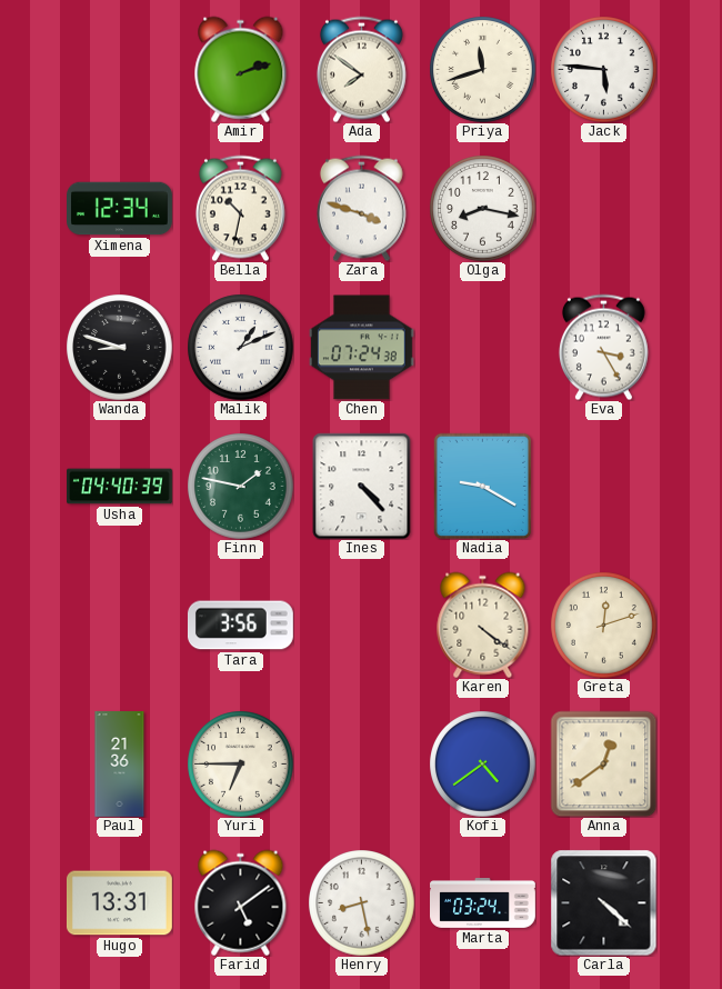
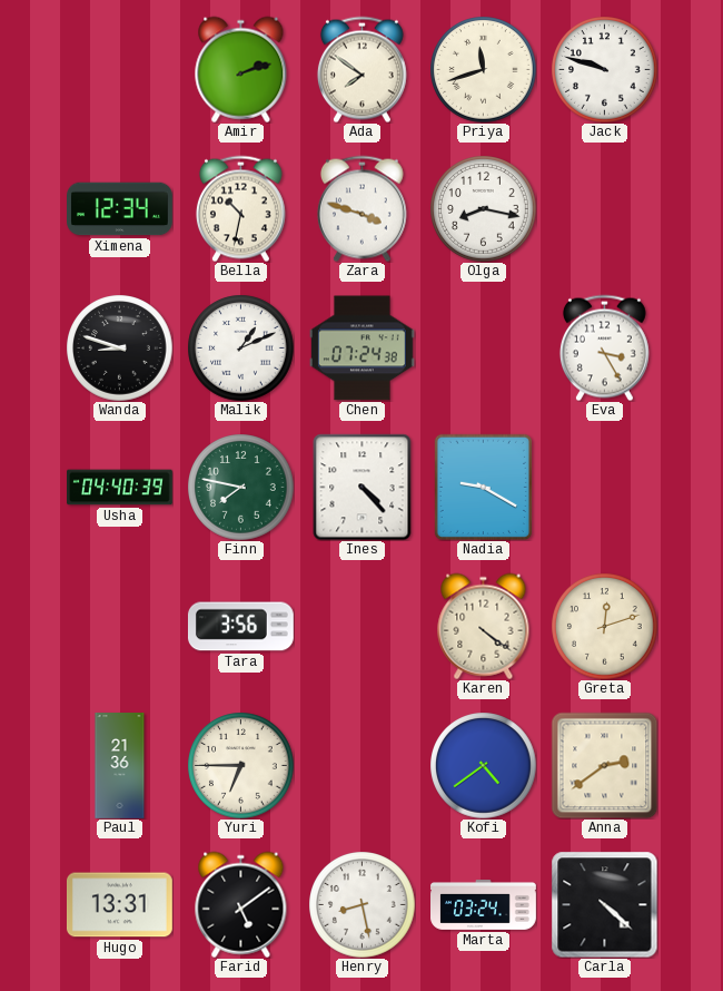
Jack: 5:46 -> 9:48 (604, 69)
Finn: 1:47 -> 7:47 (240, 487)
Anna: 12:39 -> 2:39 (604, 765)
